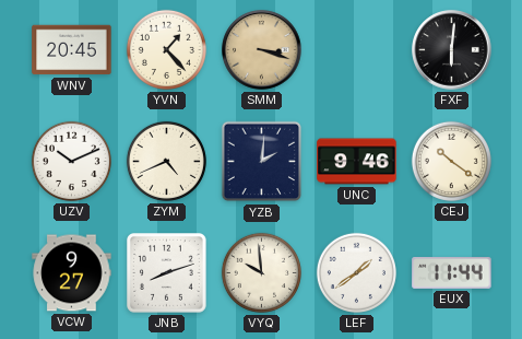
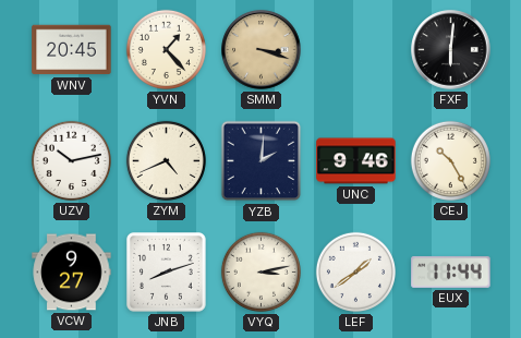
UZV: 10:11 -> 10:13 (71, 160)
CEJ: 10:21 -> 10:25 (450, 160)
VYQ: 9:59 -> 3:13 (260, 271)
